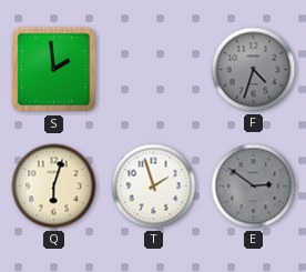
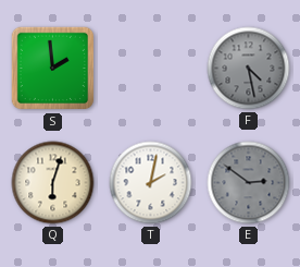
F: 4:33 -> 4:28 (249, 69)
T: 1:57 -> 2:02 (151, 183)
